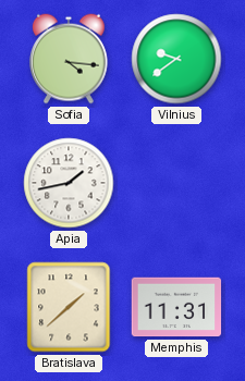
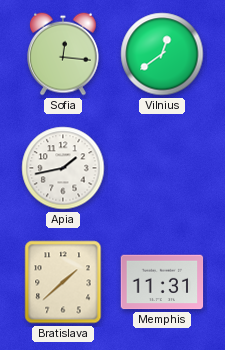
Sofia: 4:16 -> 12:16 (63, 54)
Vilnius: 9:39 -> 12:39 (162, 54)
